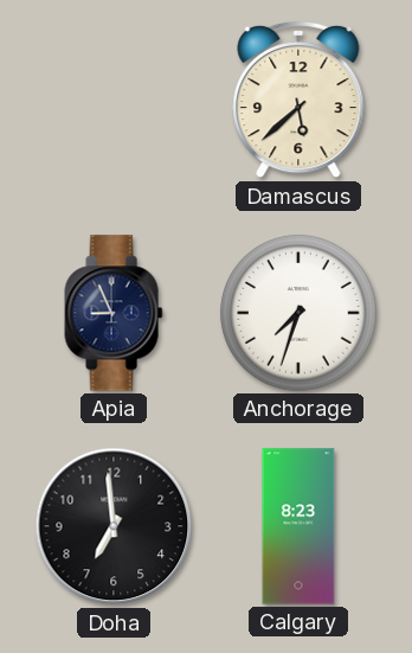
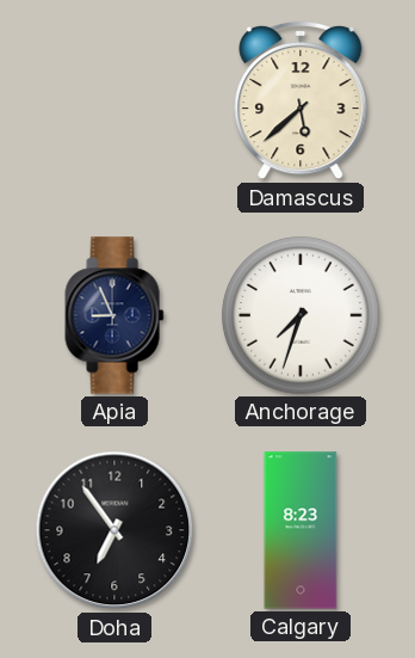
Doha: 6:59 -> 6:54 (114, 530)
